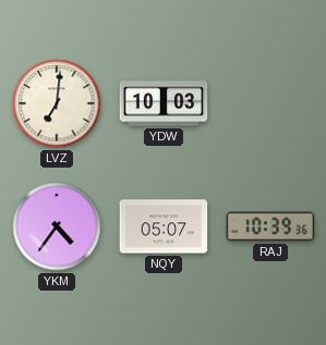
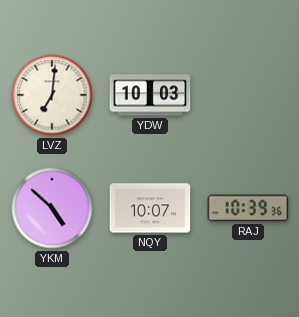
YKM: 4:36 -> 4:52 (52, 208)
NQY: 05:07 -> 10:07 (150, 208)
